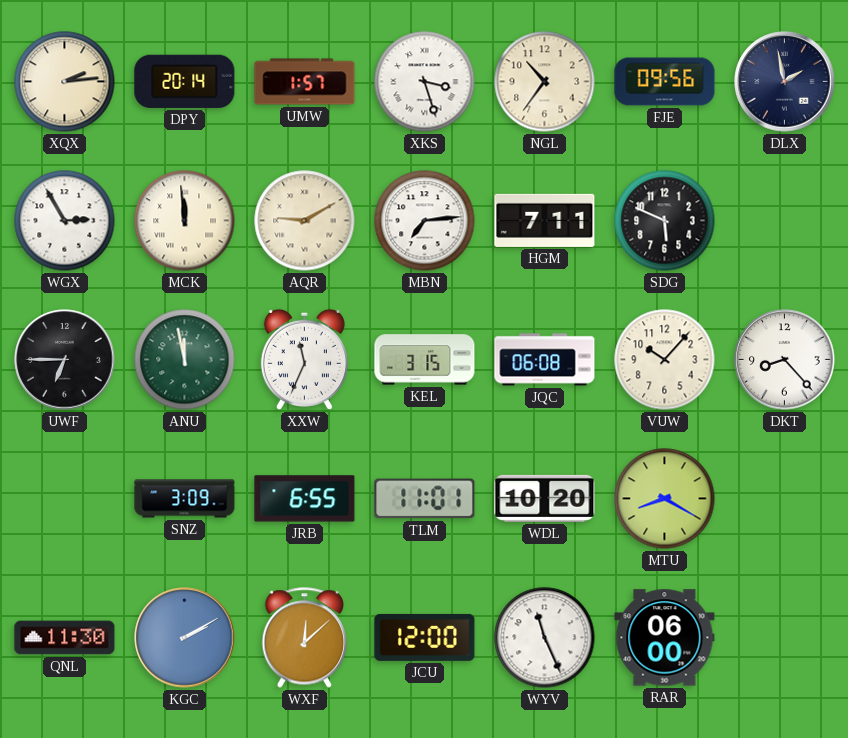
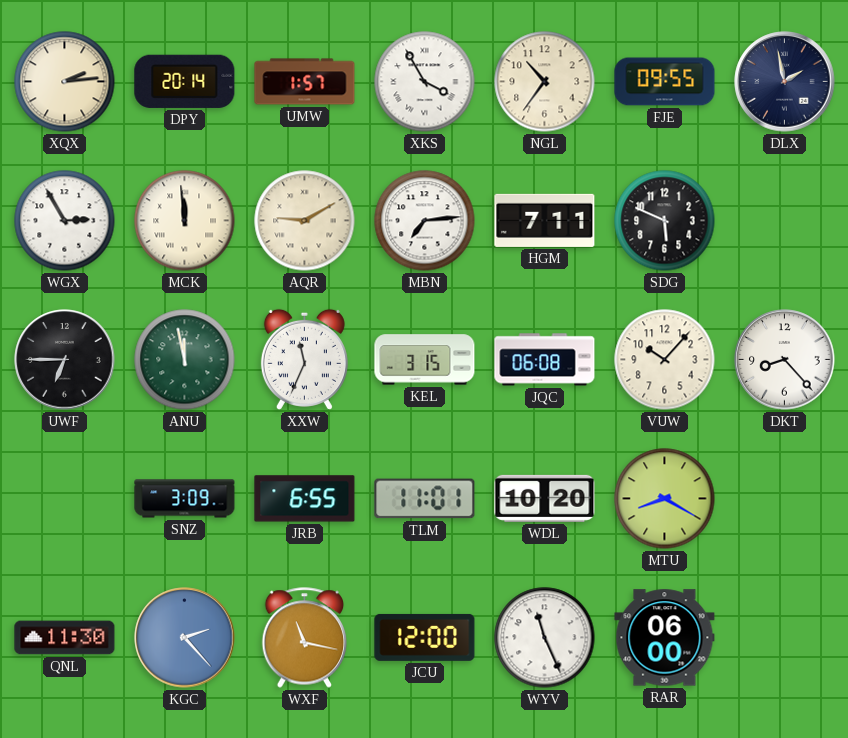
XKS: 3:27 -> 3:55 (425, 82)
FJE: 09:56 -> 09:55 (665, 82)
KGC: 2:10 -> 2:23 (185, 638)
WXF: 12:08 -> 11:17 (305, 638)
